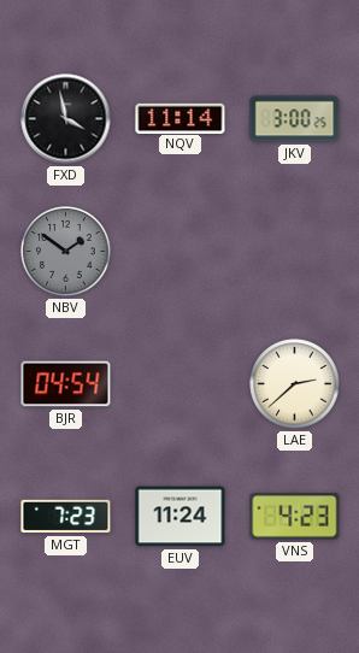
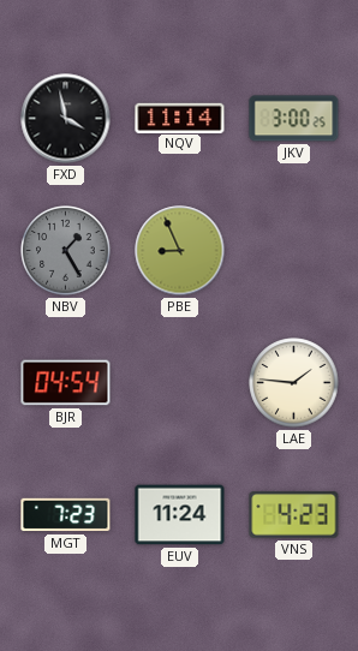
NBV: 1:51 -> 1:25 (66, 251)
PBE: none -> 8:56 (180, 251)
LAE: 2:38 -> 1:46 (294, 383)
